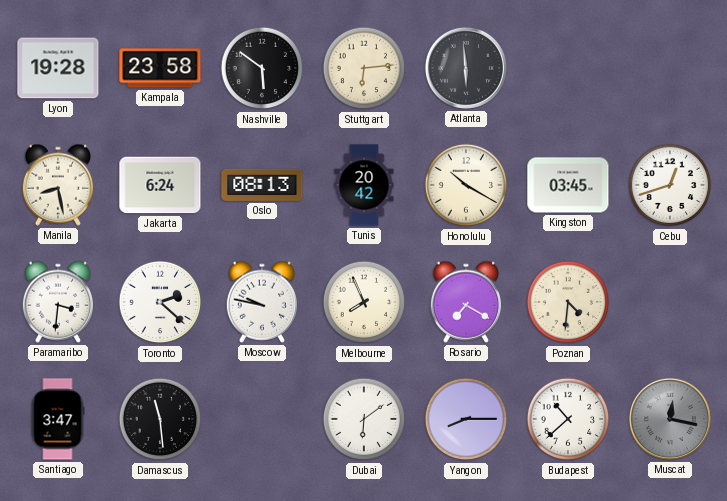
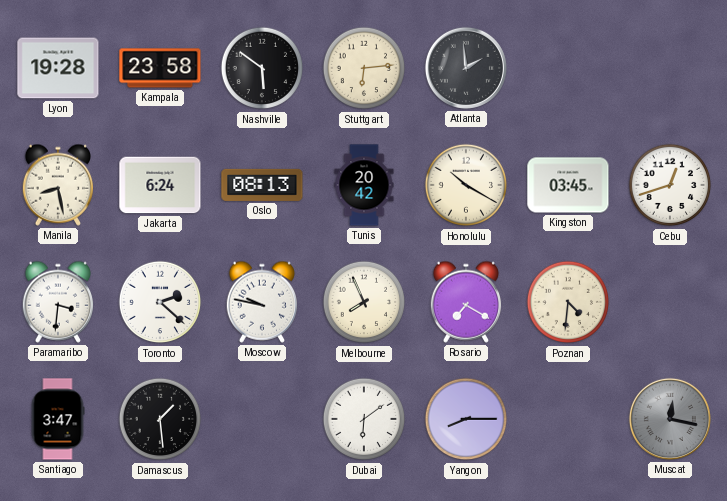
Atlanta: 5:59 -> 1:59 (466, 68)
Damascus: 11:29 -> 1:29 (160, 419)
Budapest: 10:38 -> none (568, 419)
